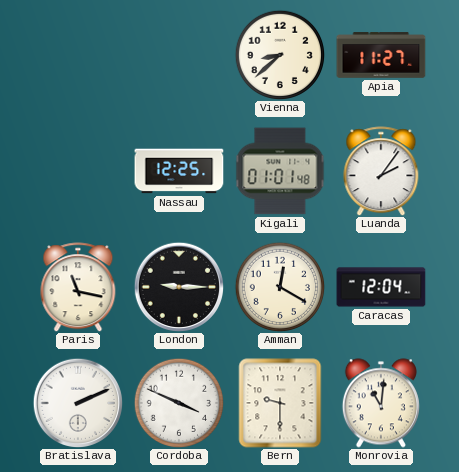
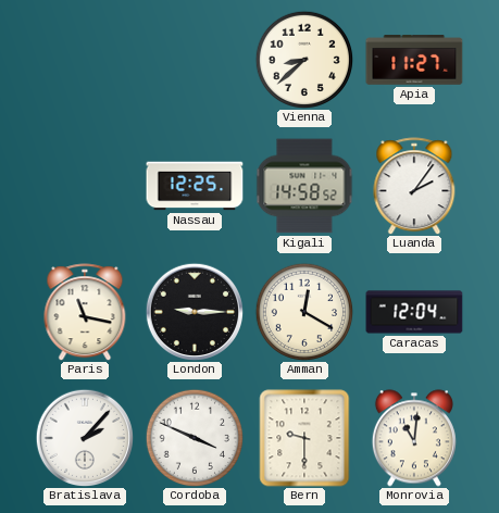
Kigali: 01:01 -> 14:58 (304, 186)
Bratislava: 2:11 -> 2:07 (84, 437)
